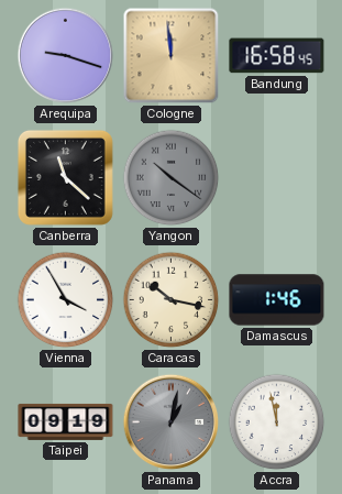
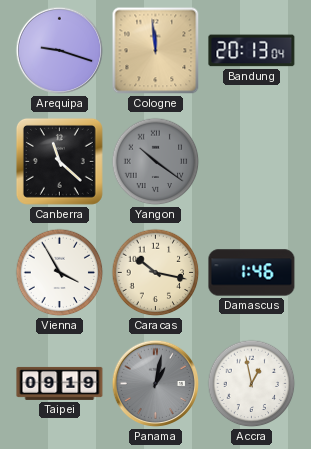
Bandung: 16:58 -> 20:13 (252, 51)
Accra: 11:58 -> 12:58 (252, 384)
